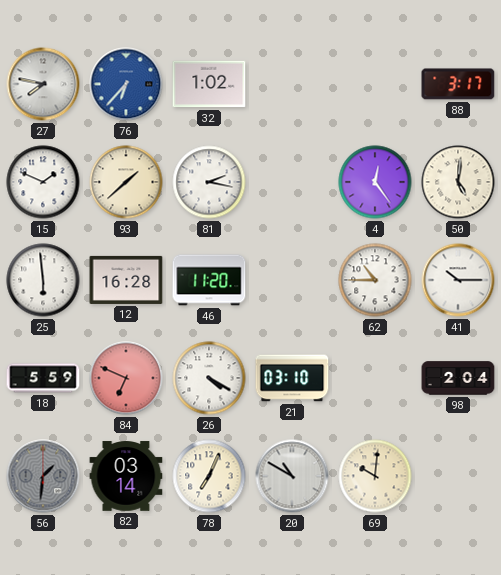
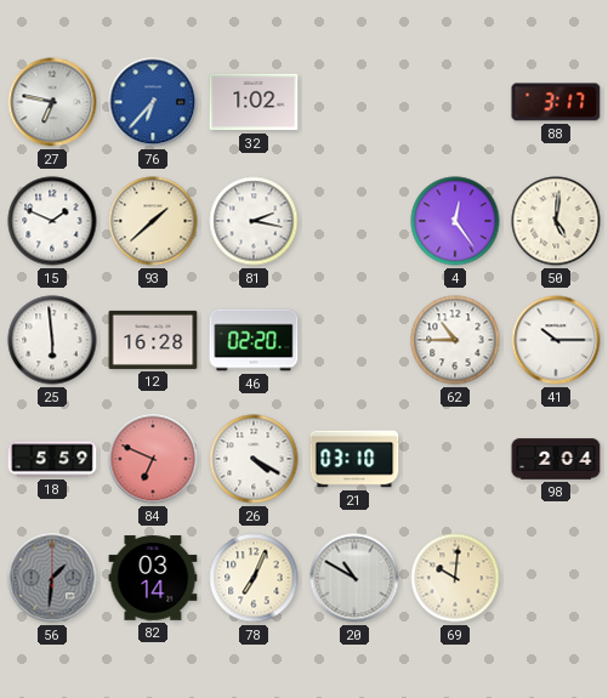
27: 7:47 -> 6:47 (52, 102)
46: 11:20 -> 02:20 (254, 340)
